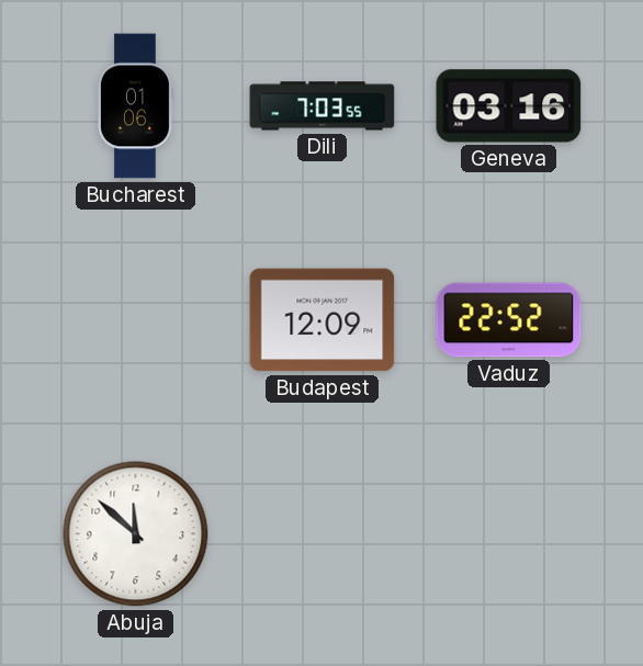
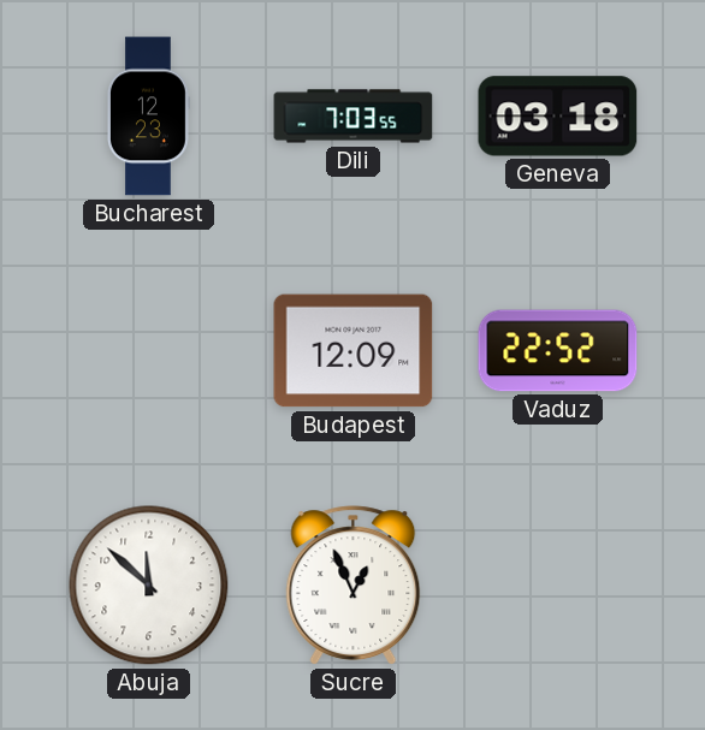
Bucharest: 01:06 -> 12:23 (149, 117)
Geneva: 03:16 -> 03:18 (558, 117)
Sucre: none -> 12:56 (354, 586)
